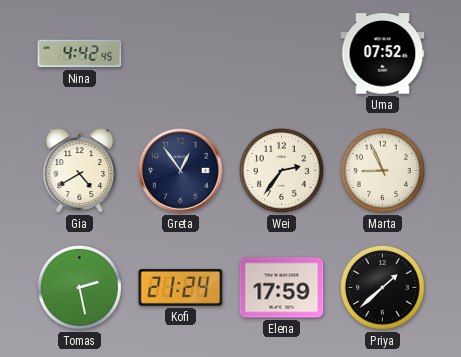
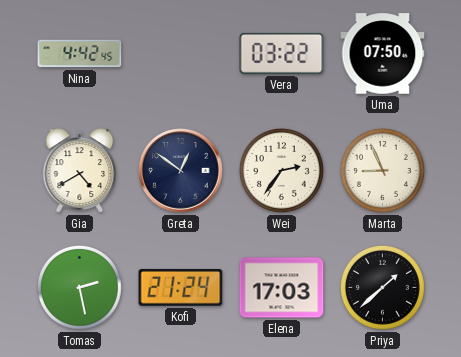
Vera: none -> 03:22 (282, 53)
Uma: 07:52 -> 07:50 (383, 54)
Greta: 12:54 -> 12:51 (181, 171)
Elena: 17:59 -> 17:03 (282, 288)
